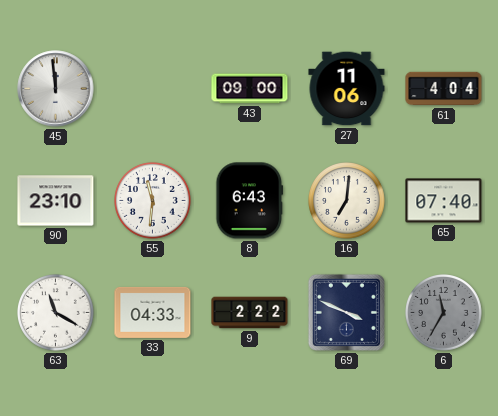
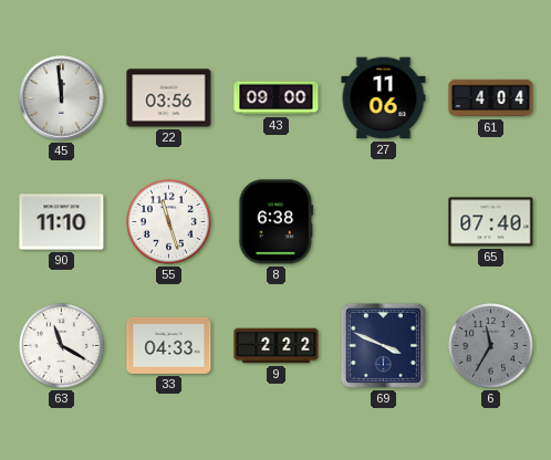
22: none -> 03:56 (169, 98)
90: 23:10 -> 11:10 (62, 222)
55: 11:31 -> 11:27 (169, 222)
8: 6:43 -> 6:38 (277, 222)
16: 7:01 -> none (347, 201)
